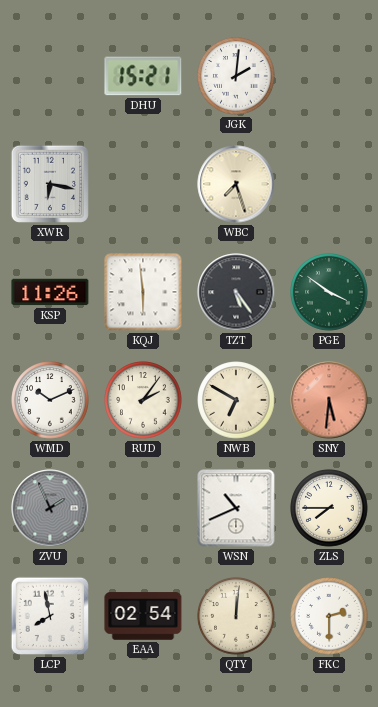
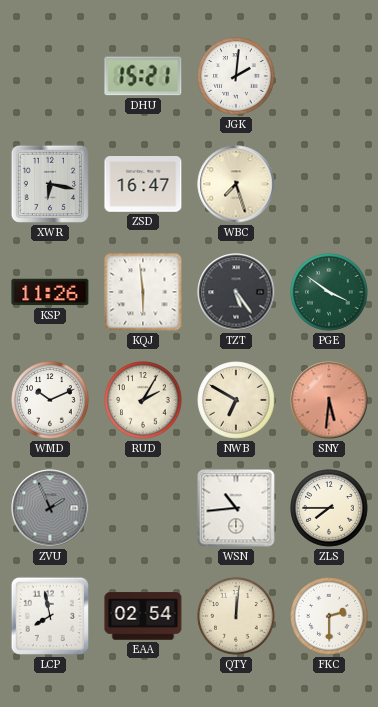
ZSD: none -> 16:47 (143, 185)
RUD: 2:06 -> 2:05 (143, 400)
WSN: 10:41 -> 10:44 (236, 508)
